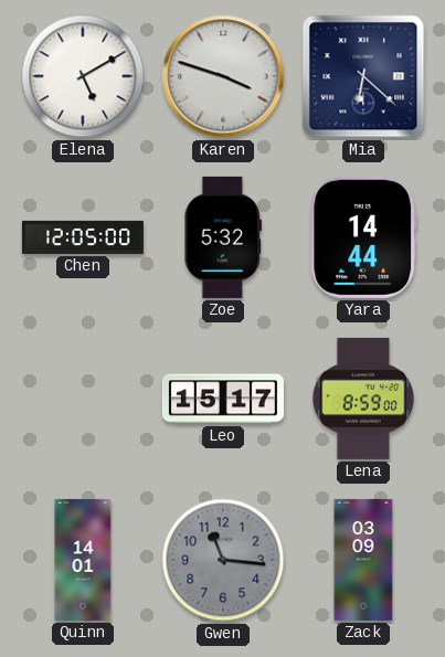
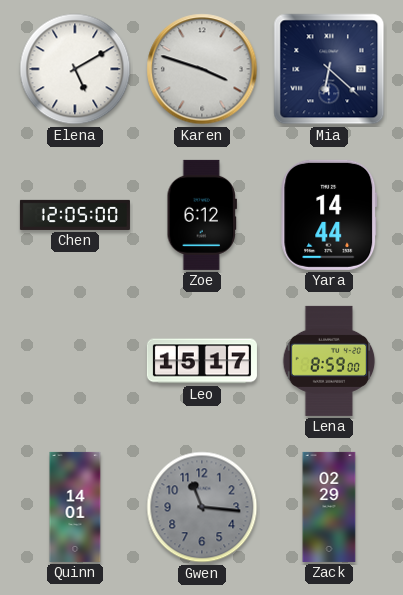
Zoe: 5:32 -> 6:12 (201, 215)
Zack: 03:09 -> 02:29 (329, 507)
